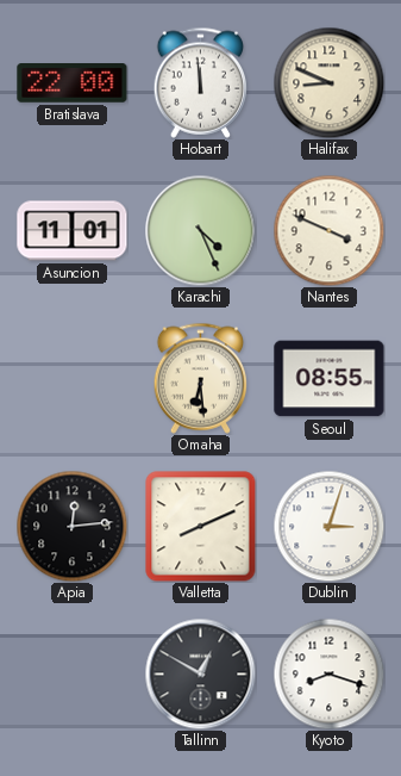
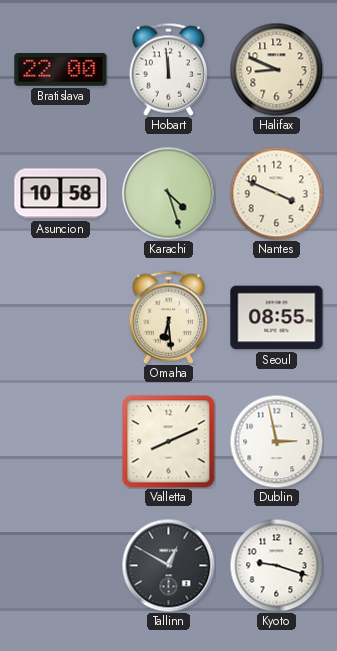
Asuncion: 11:01 -> 10:58 (61, 194)
Karachi: 4:26 -> 4:27 (168, 193)
Apia: 12:14 -> none (71, 526)
Dublin: 3:03 -> 2:58 (276, 441)
Kyoto: 8:18 -> 9:18 (276, 565)
